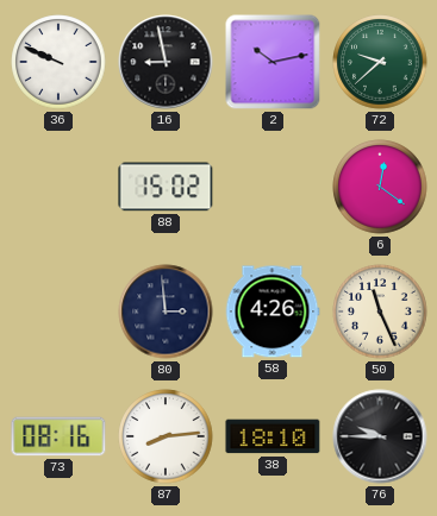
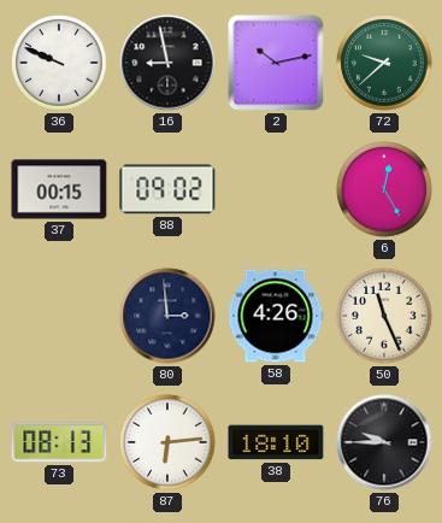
37: none -> 00:15 (59, 189)
88: 15:02 -> 09:02 (167, 189)
6: 12:21 -> 12:25 (384, 189)
73: 08:16 -> 08:13 (59, 442)
87: 8:14 -> 6:14 (167, 442)
